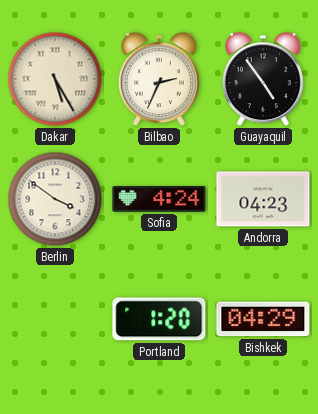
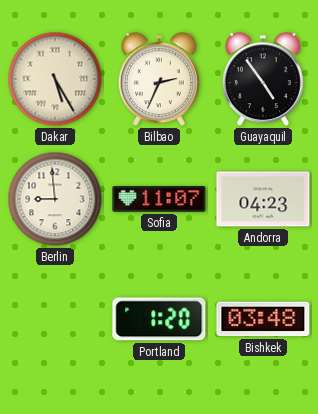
Berlin: 3:51 -> 8:59 (55, 199)
Sofia: 4:24 -> 11:07 (159, 200)
Bishkek: 04:29 -> 03:48 (263, 319)
